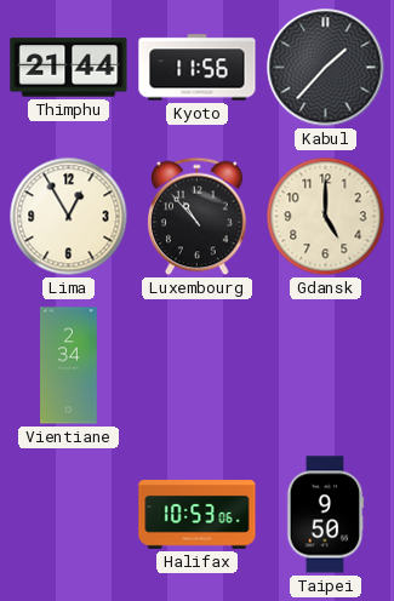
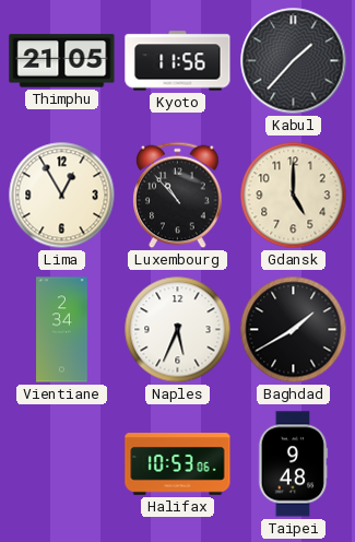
Thimphu: 21:44 -> 21:05 (62, 61)
Naples: none -> 5:34 (178, 330)
Baghdad: none -> 1:40 (294, 330)
Taipei: 9:50 -> 9:48 (293, 464)
